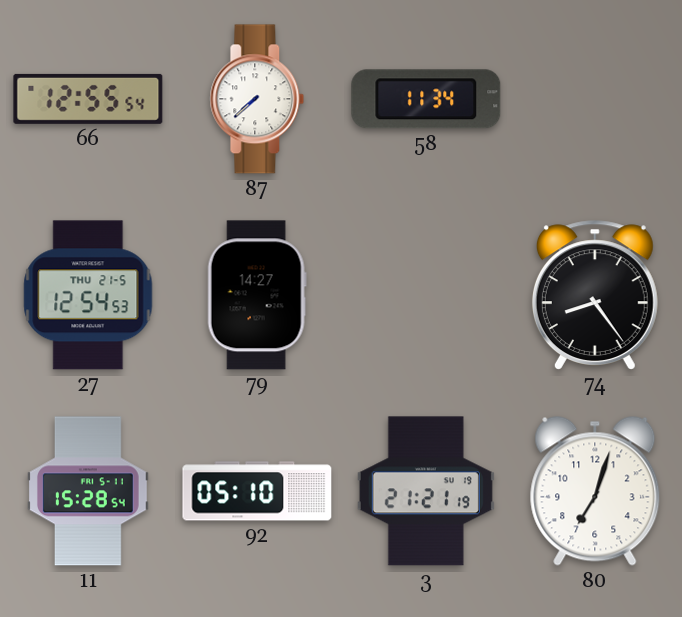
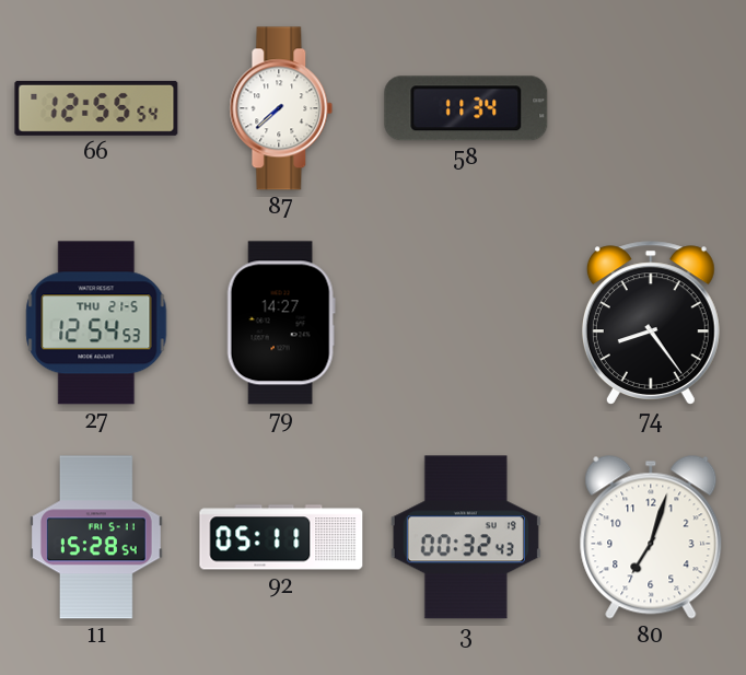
92: 05:10 -> 05:11 (281, 537)
3: 21:21 -> 00:32 (466, 537)
